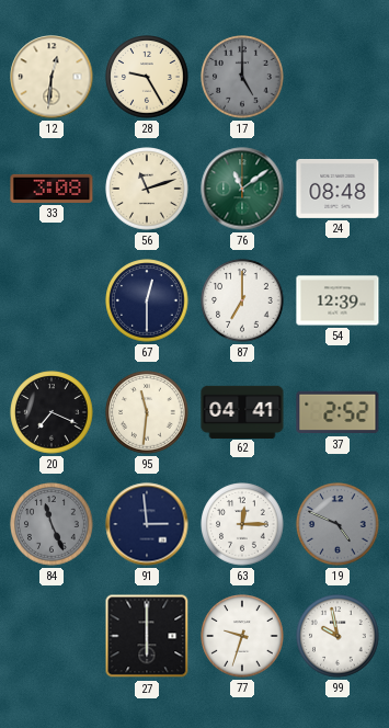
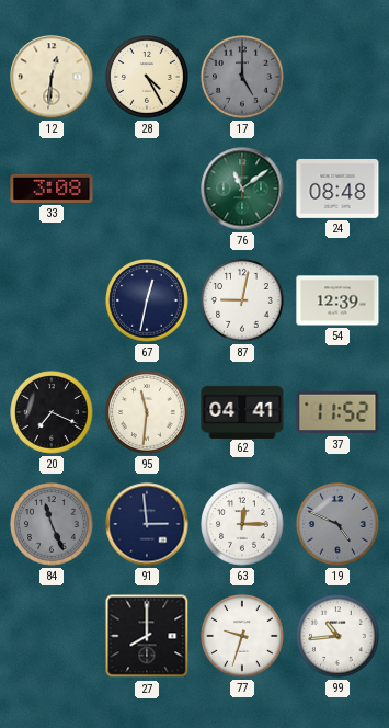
28: 9:25 -> 4:25 (147, 77)
56: 11:12 -> none (147, 189)
67: 12:30 -> 12:32 (147, 300)
87: 7:00 -> 9:02 (242, 300)
37: 2:52 -> 11:52 (337, 412)
27: 6:00 -> 8:00 (147, 636)
99: 9:58 -> 10:44 (337, 636)
